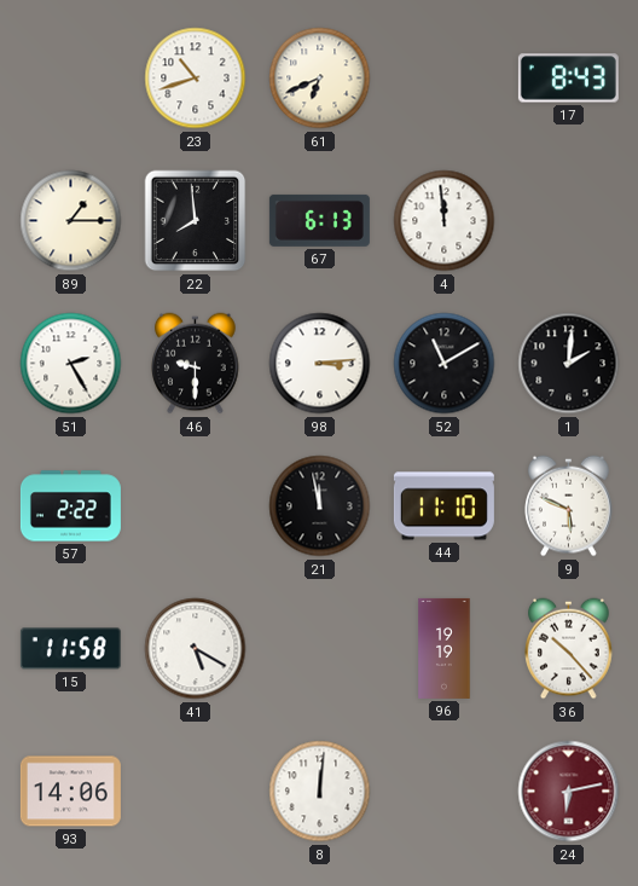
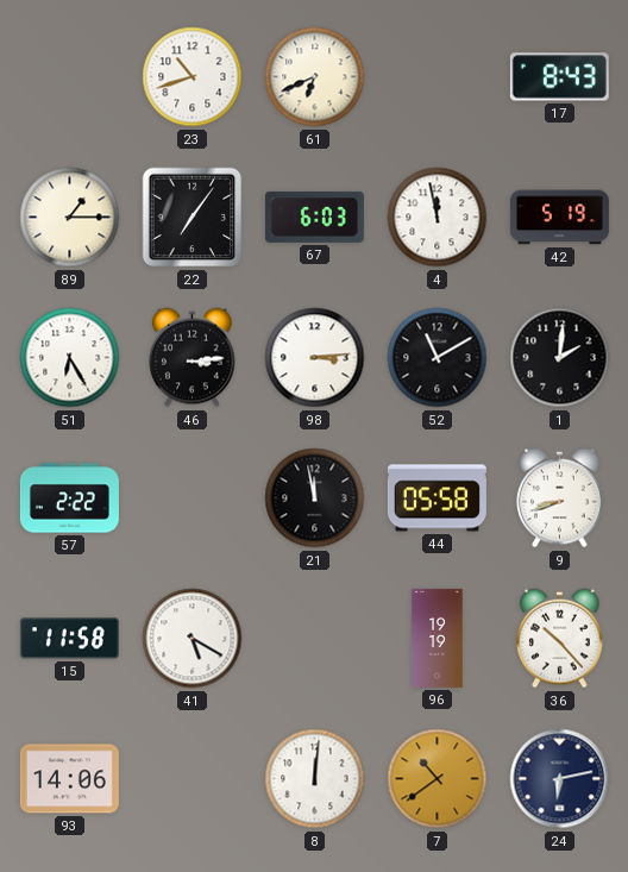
22: 7:59 -> 7:06 (193, 218)
67: 6:13 -> 6:03 (314, 217)
4: 11:59 -> 11:58 (438, 218)
42: none -> 5:19 (559, 218)
51: 2:25 -> 6:25 (70, 358)
46: 9:30 -> 3:14 (193, 358)
44: 11:10 -> 05:58 (437, 498)
9: 5:49 -> 8:42 (560, 498)
7: none -> 10:39 (438, 779)
24 dial: burgundy -> navy (560, 779)
